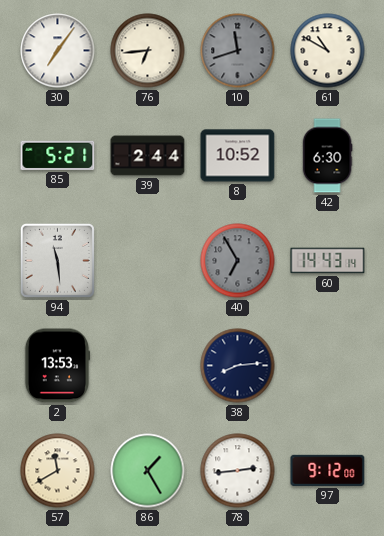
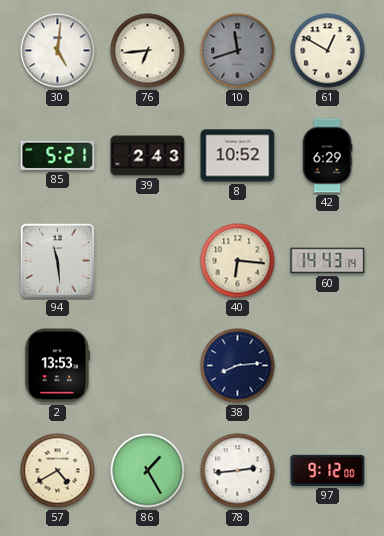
30: 7:06 -> 5:01 (58, 51)
61: 10:50 -> 12:50 (328, 51)
39: 2:44 -> 2:43 (148, 156)
42: 6:30 -> 6:29 (327, 156)
40: 6:55 -> 6:16 (238, 261)
40 dial: grey -> cream (238, 261)
57: 11:40 -> 4:40 (58, 471)
